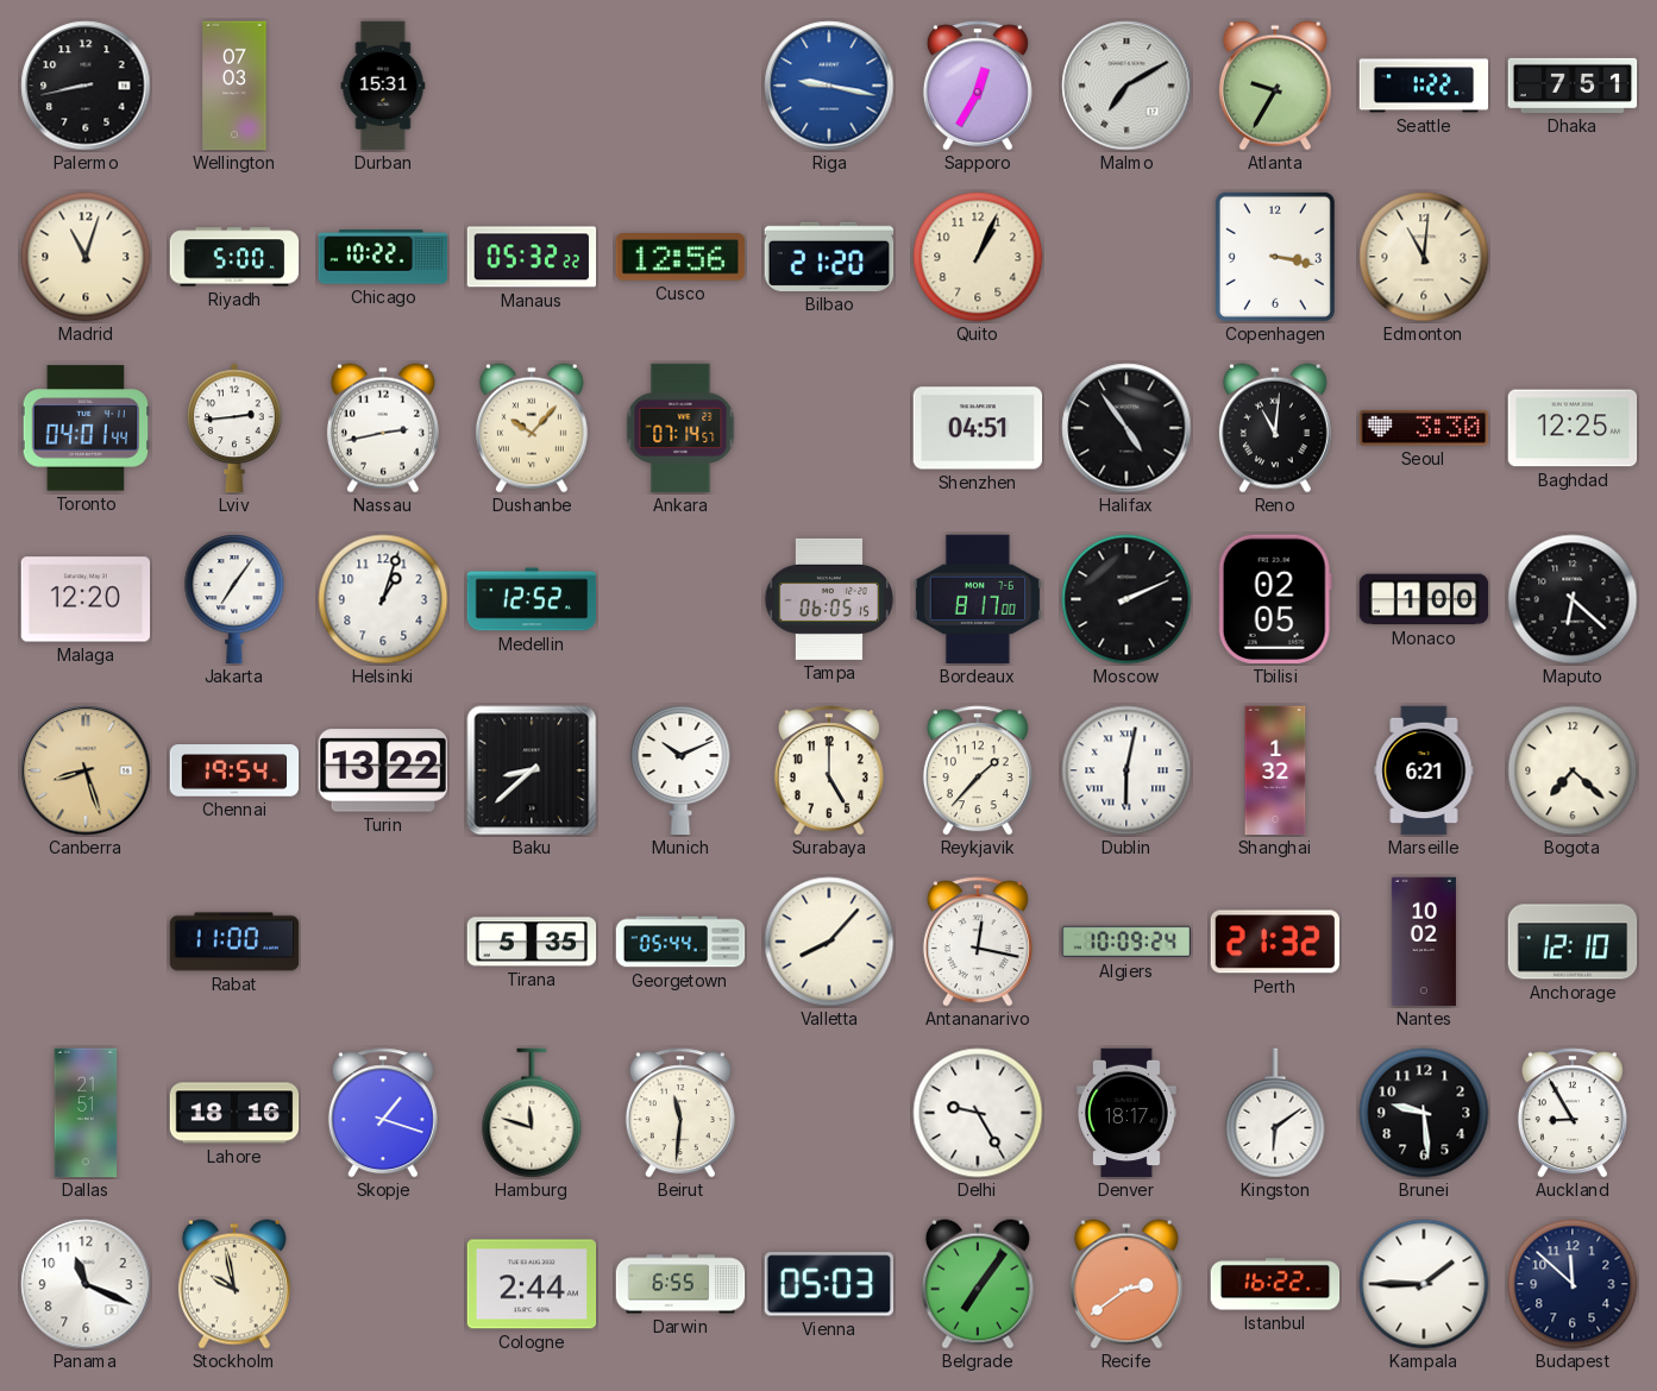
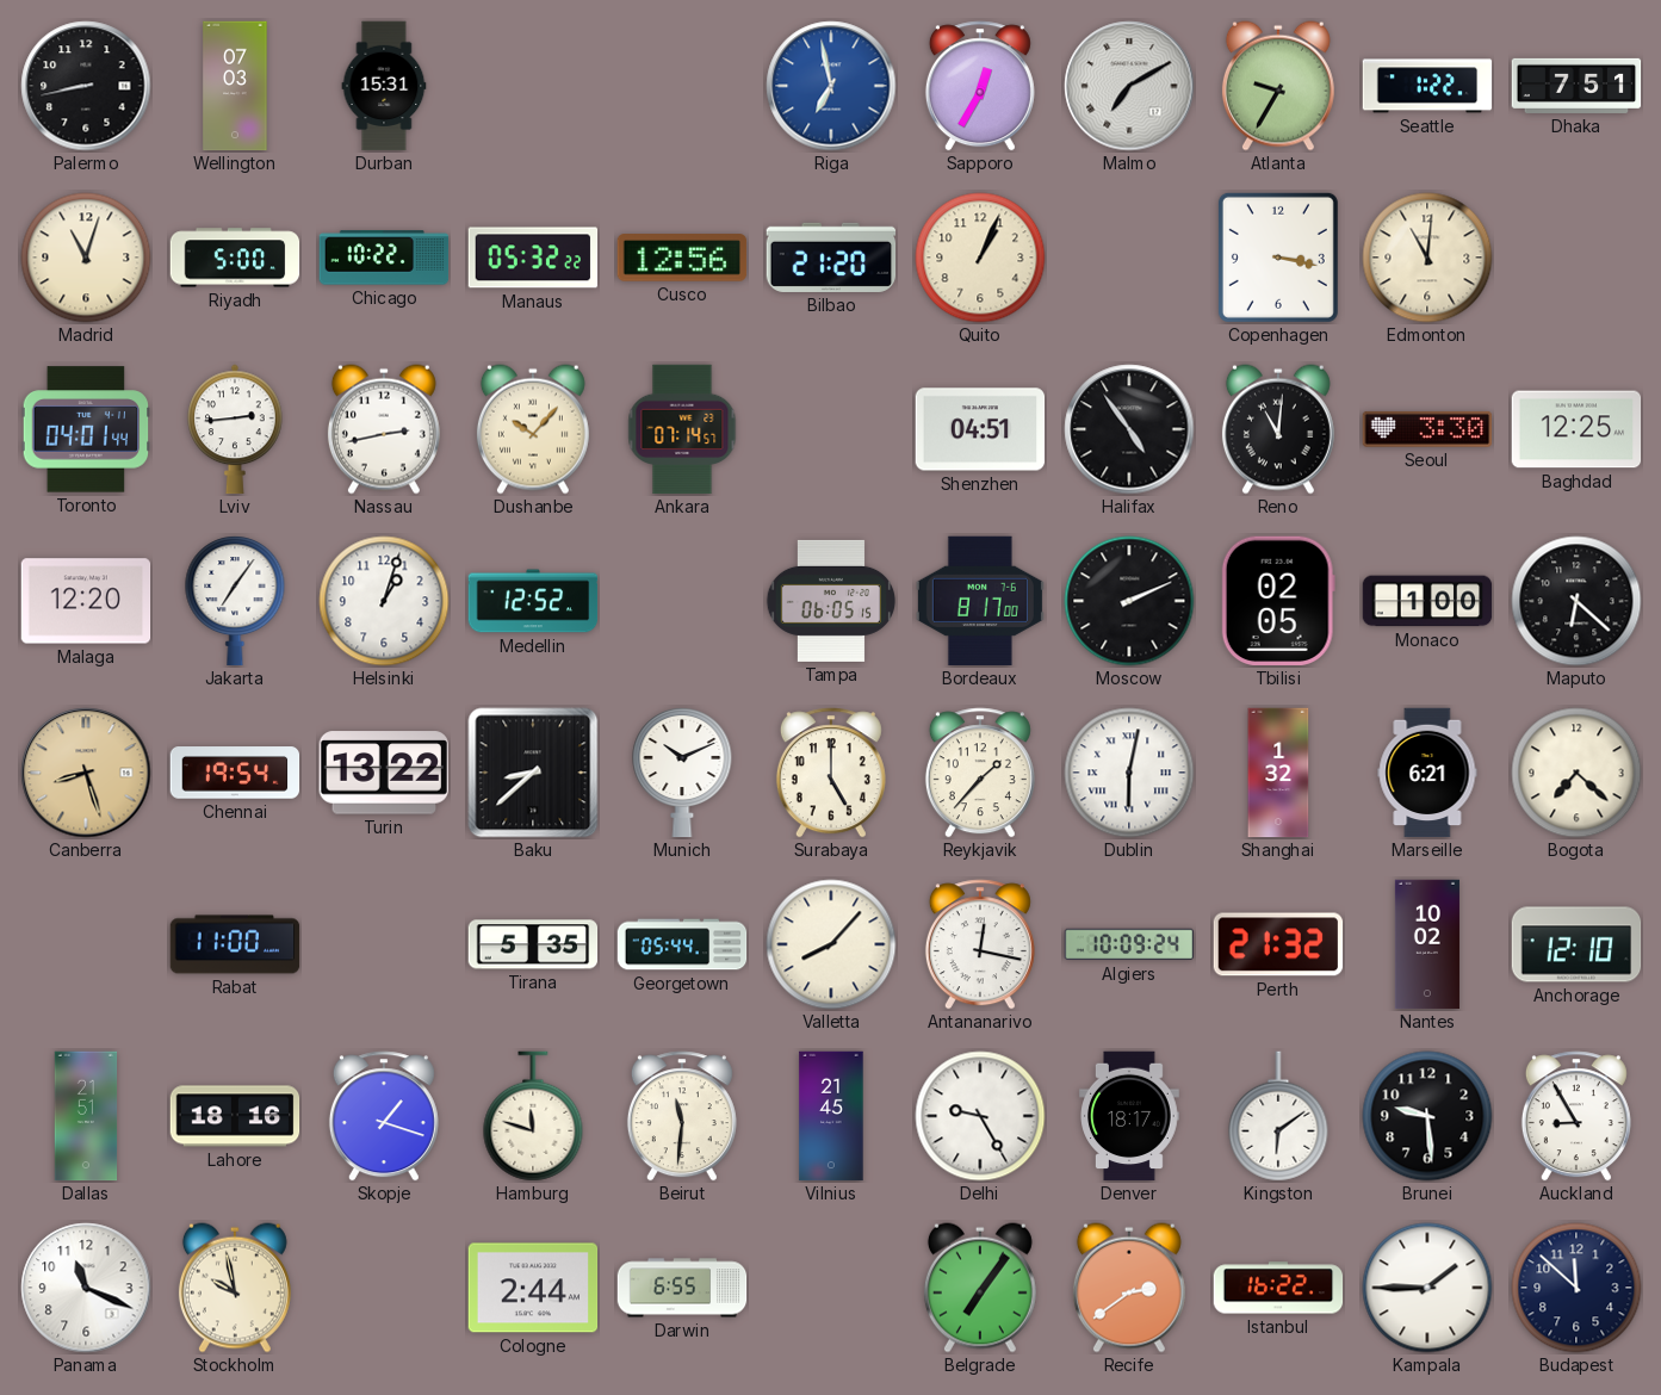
Riga: 9:17 -> 6:58 (831, 86)
Vilnius: none -> 21:45 (831, 1116)
Vienna: 05:03 -> none (828, 1284)
